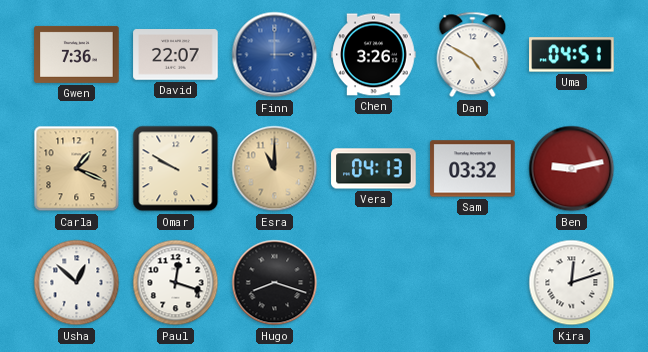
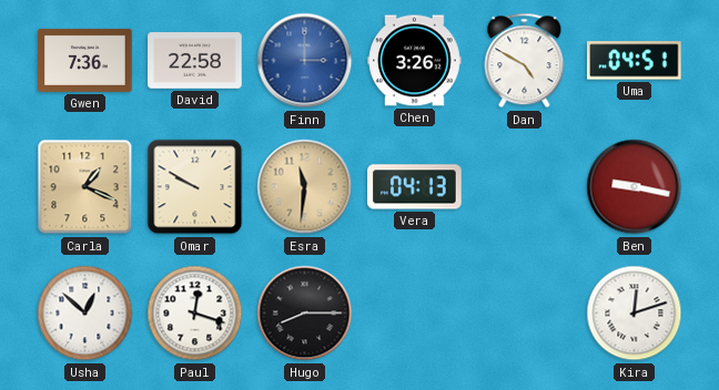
David: 22:07 -> 22:58 (195, 61)
Esra: 11:00 -> 11:31 (305, 187)
Sam: 03:32 -> none (473, 169)
Ben: 9:13 -> 9:17 (635, 187)
Hugo: 8:18 -> 8:15 (305, 314)
